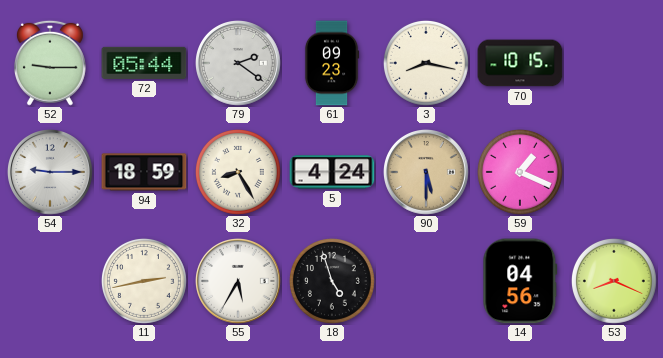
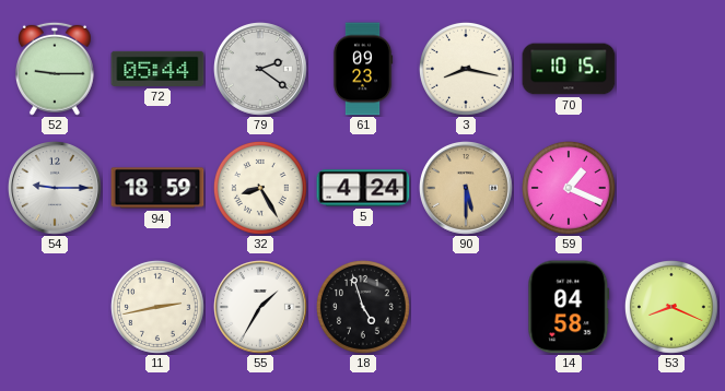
55: 5:35 -> 1:35 (261, 308)
14: 04:56 -> 04:58 (569, 307)
